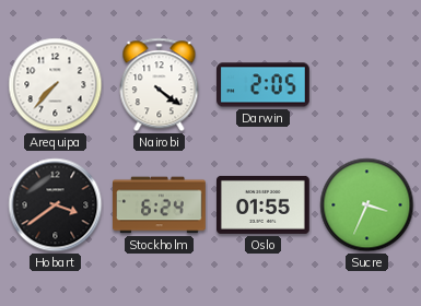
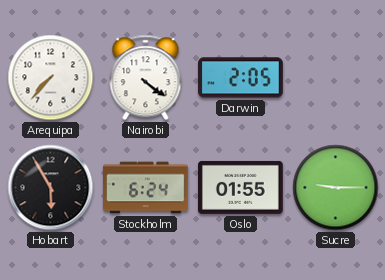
Hobart: 3:39 -> 5:55 (51, 188)
Sucre: 3:34 -> 9:15 (336, 188)
